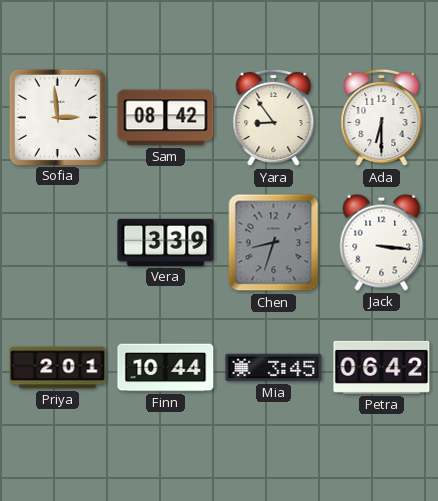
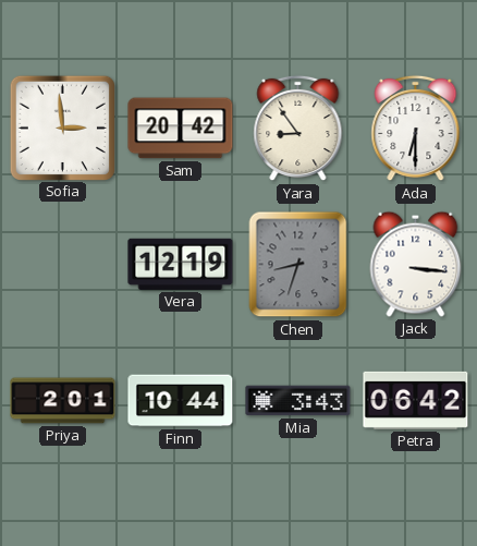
Sam: 08:42 -> 20:42 (181, 129)
Vera: 3:39 -> 12:19 (181, 264)
Mia: 3:45 -> 3:43 (298, 401)
